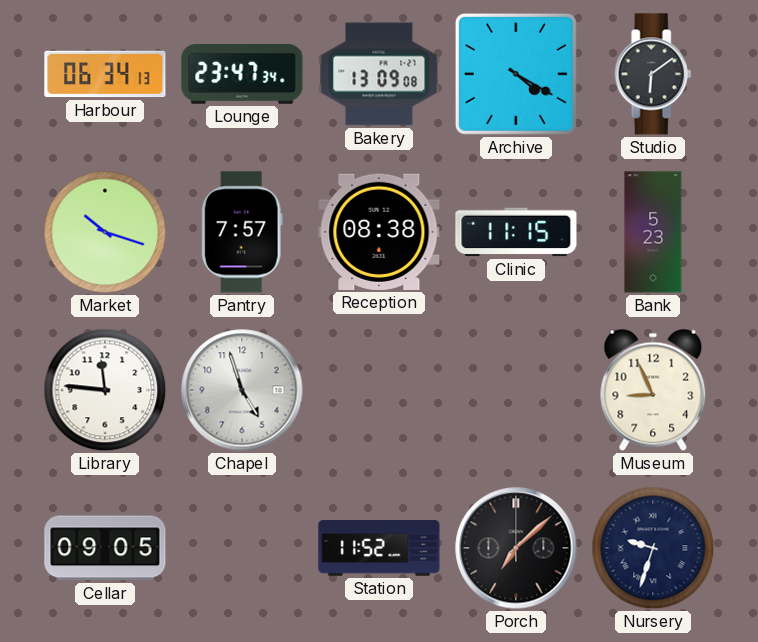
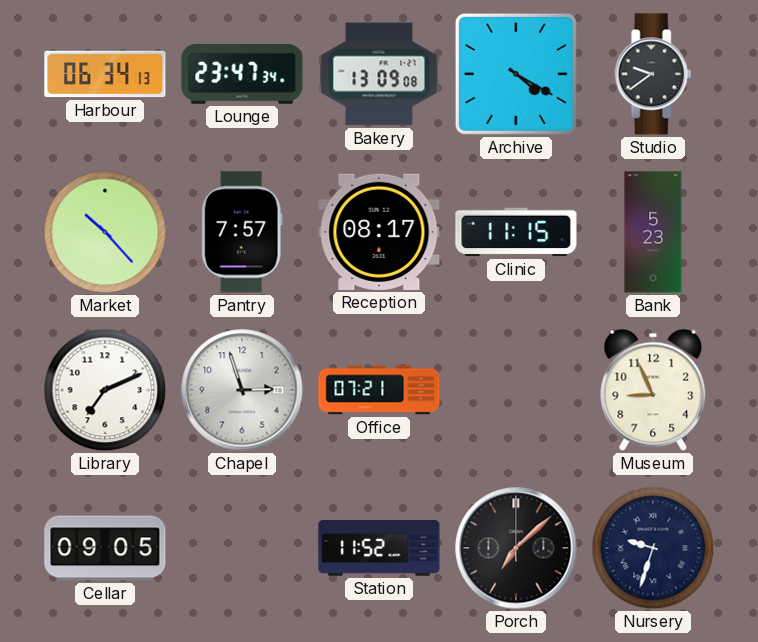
Studio: 6:09 -> 9:39 (653, 74)
Market: 10:18 -> 10:23 (105, 232)
Reception: 08:38 -> 08:17 (379, 232)
Library: 11:46 -> 7:11 (105, 390)
Chapel: 4:57 -> 2:57 (242, 390)
Office: none -> 07:21 (379, 390)
